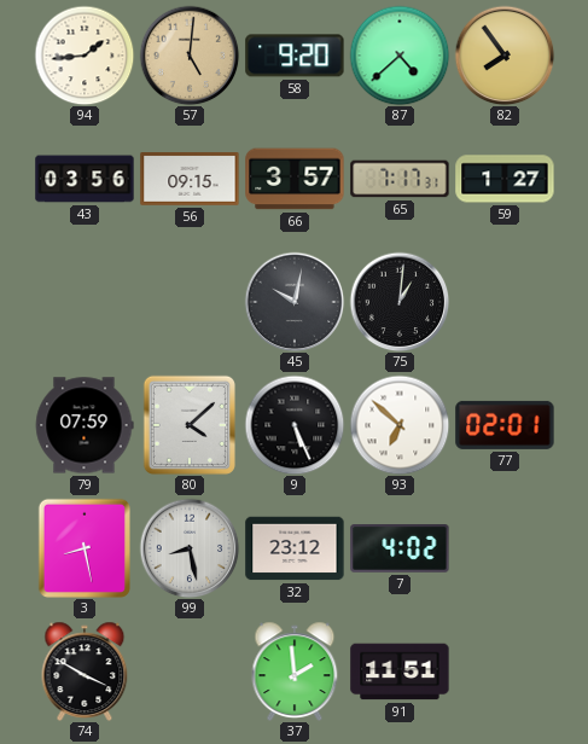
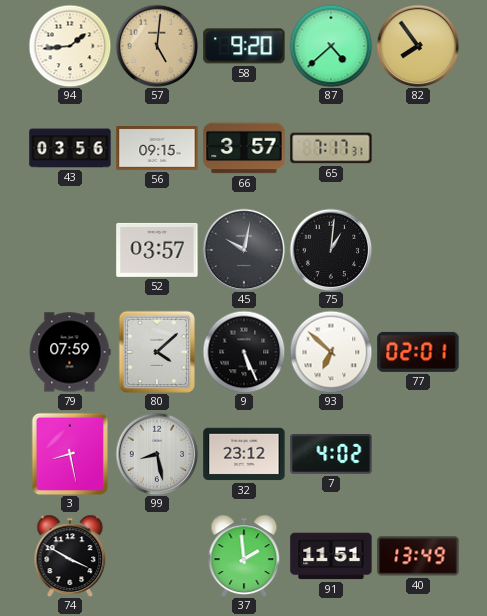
59: 1:27 -> none (505, 179)
52: none -> 03:57 (157, 250)
40: none -> 13:49 (418, 556)
